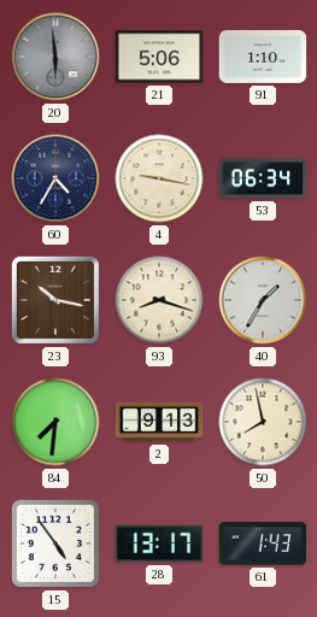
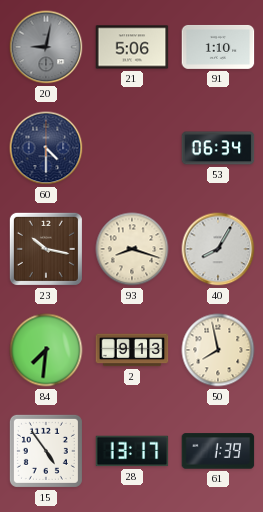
20: 5:59 -> 9:02 (46, 47)
60: 4:35 -> 4:30 (46, 148)
4: 9:17 -> none (159, 178)
40: 1:35 -> 8:05 (218, 249)
61: 1:43 -> 1:39 (218, 451)
